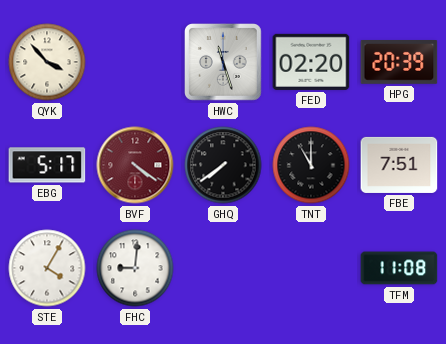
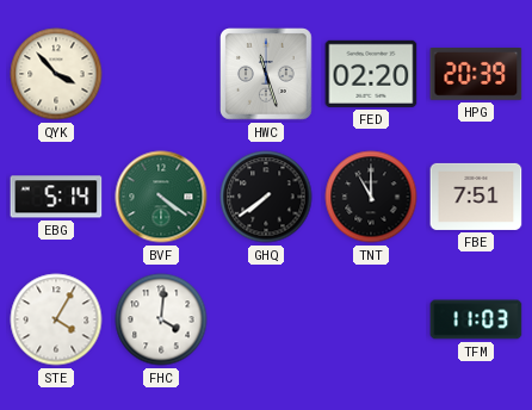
EBG: 5:17 -> 5:14 (56, 197)
BVF dial: burgundy -> green (161, 197)
FHC: 9:01 -> 4:01 (161, 319)
TFM: 11:08 -> 11:03 (476, 319)
